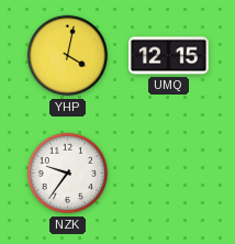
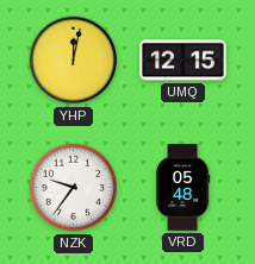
YHP: 4:02 -> 12:02 (74, 61)
VRD: none -> 05:48 (182, 188)
